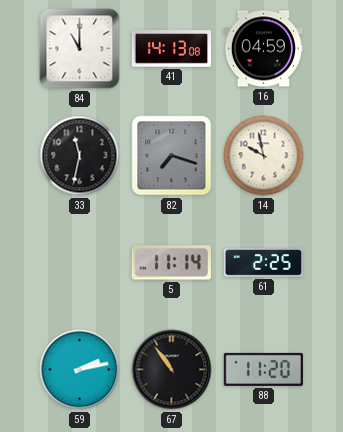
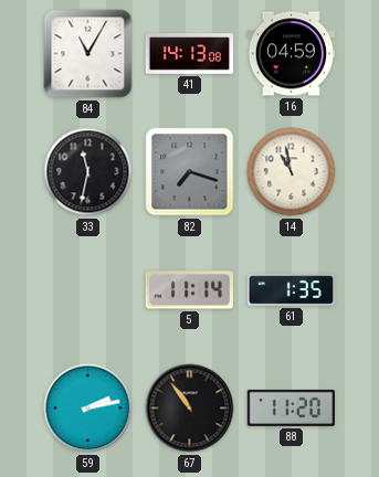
84: 11:00 -> 11:05 (88, 54)
14: 9:58 -> 10:58 (292, 172)
61: 2:25 -> 1:35 (291, 290)
